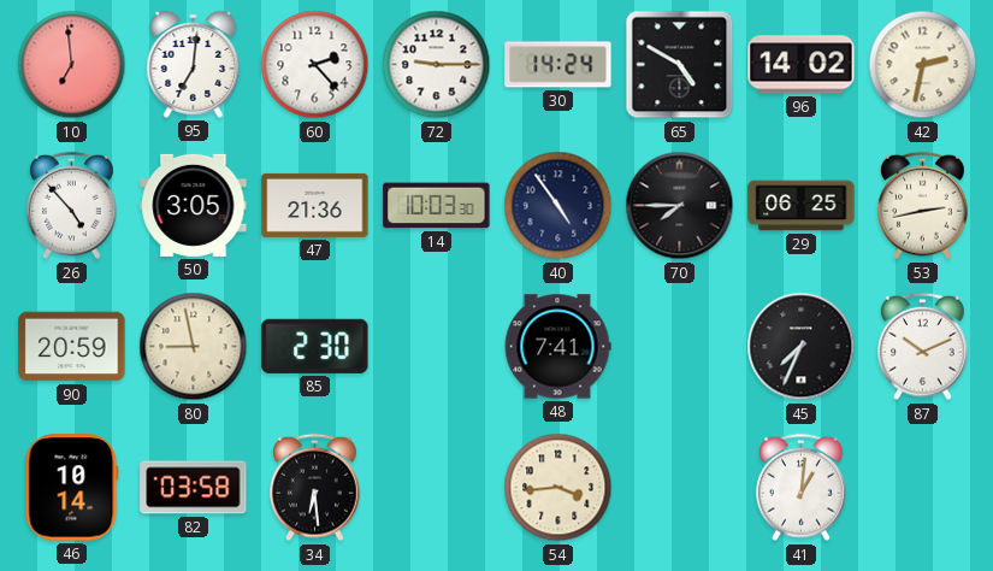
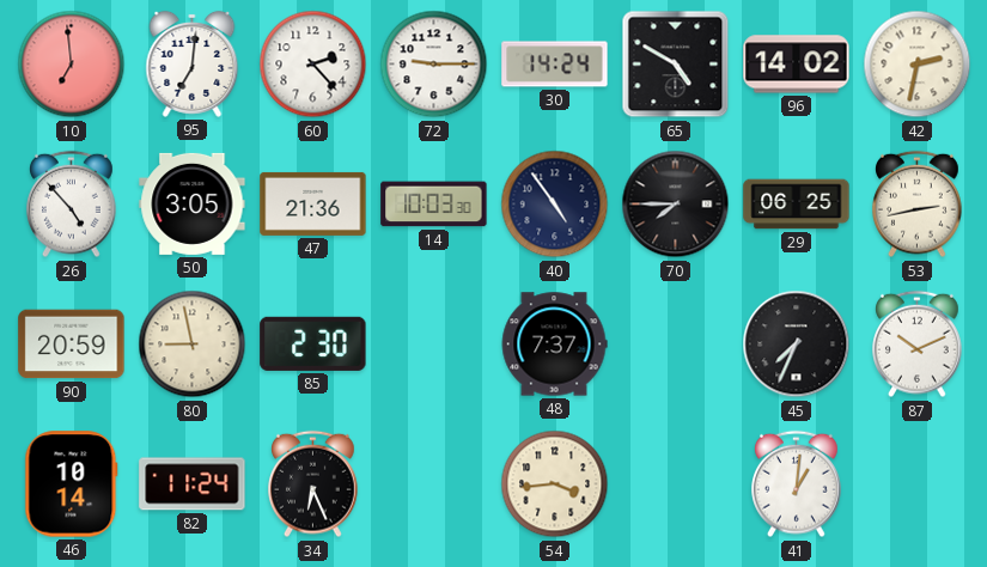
48: 7:41 -> 7:37 (554, 345)
82: 03:58 -> 11:24 (193, 484)
34: 6:29 -> 6:26 (313, 484)
